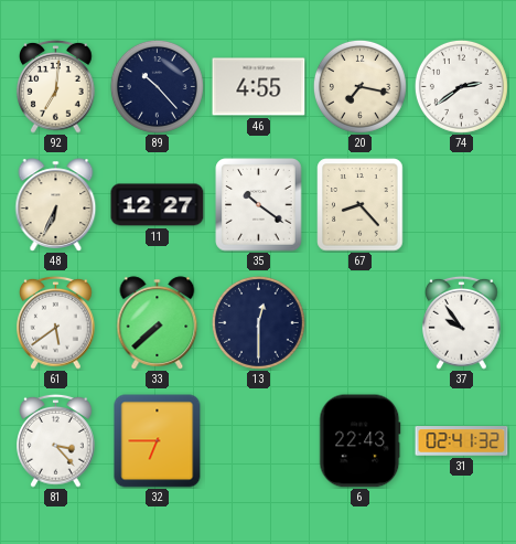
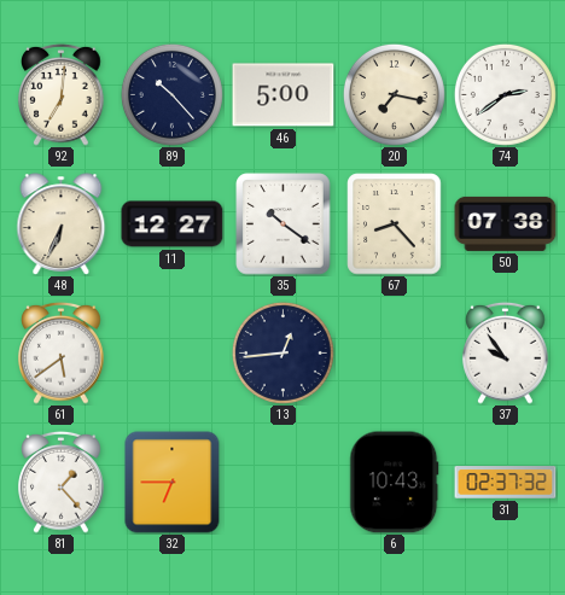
46: 4:55 -> 5:00 (284, 95)
50: none -> 07:38 (506, 223)
33: 7:38 -> none (158, 323)
13: 12:30 -> 12:44 (282, 352)
81: 3:23 -> 1:23 (62, 482)
6: 22:43 -> 10:43 (395, 483)
31: 02:41 -> 02:37 (506, 483)
